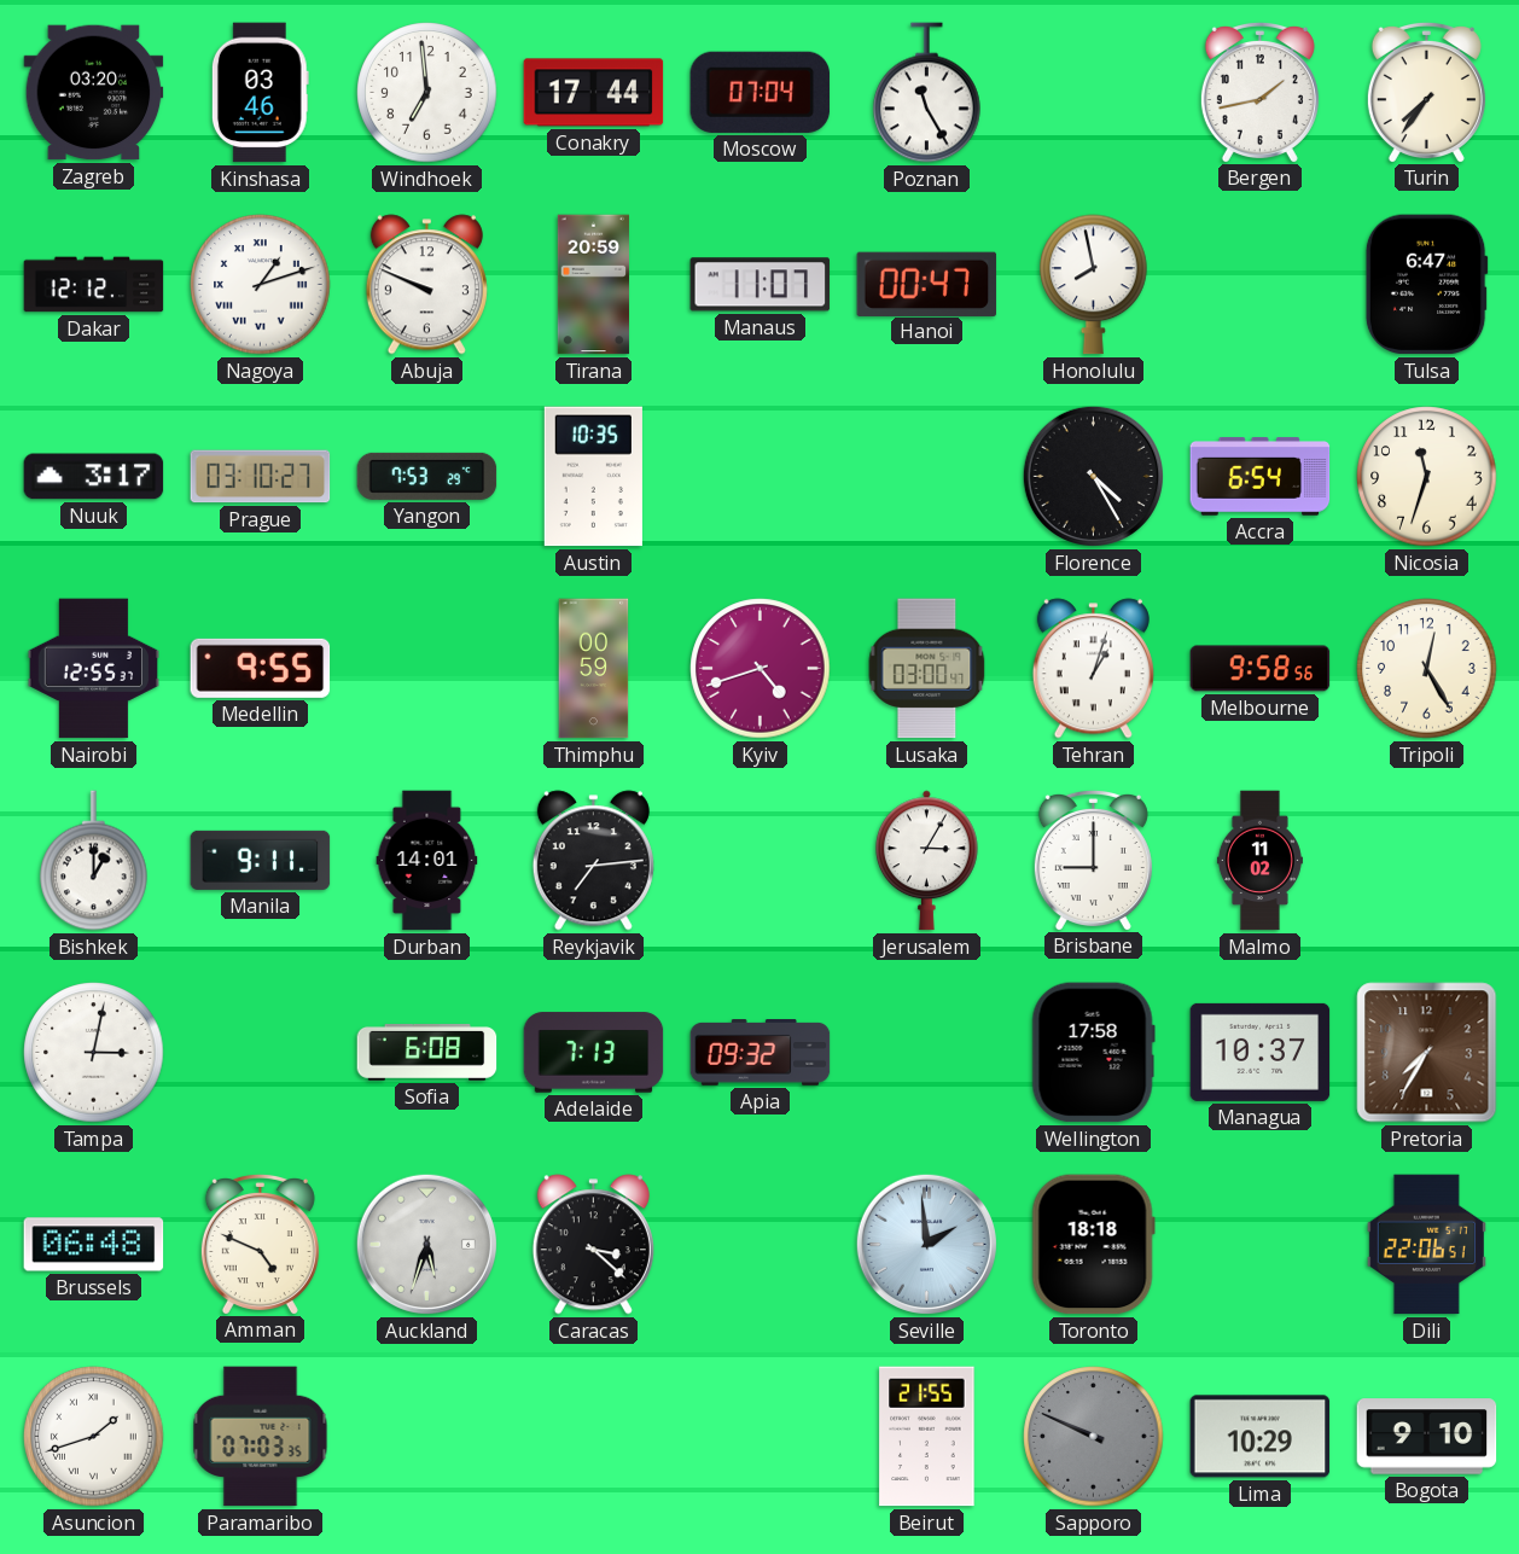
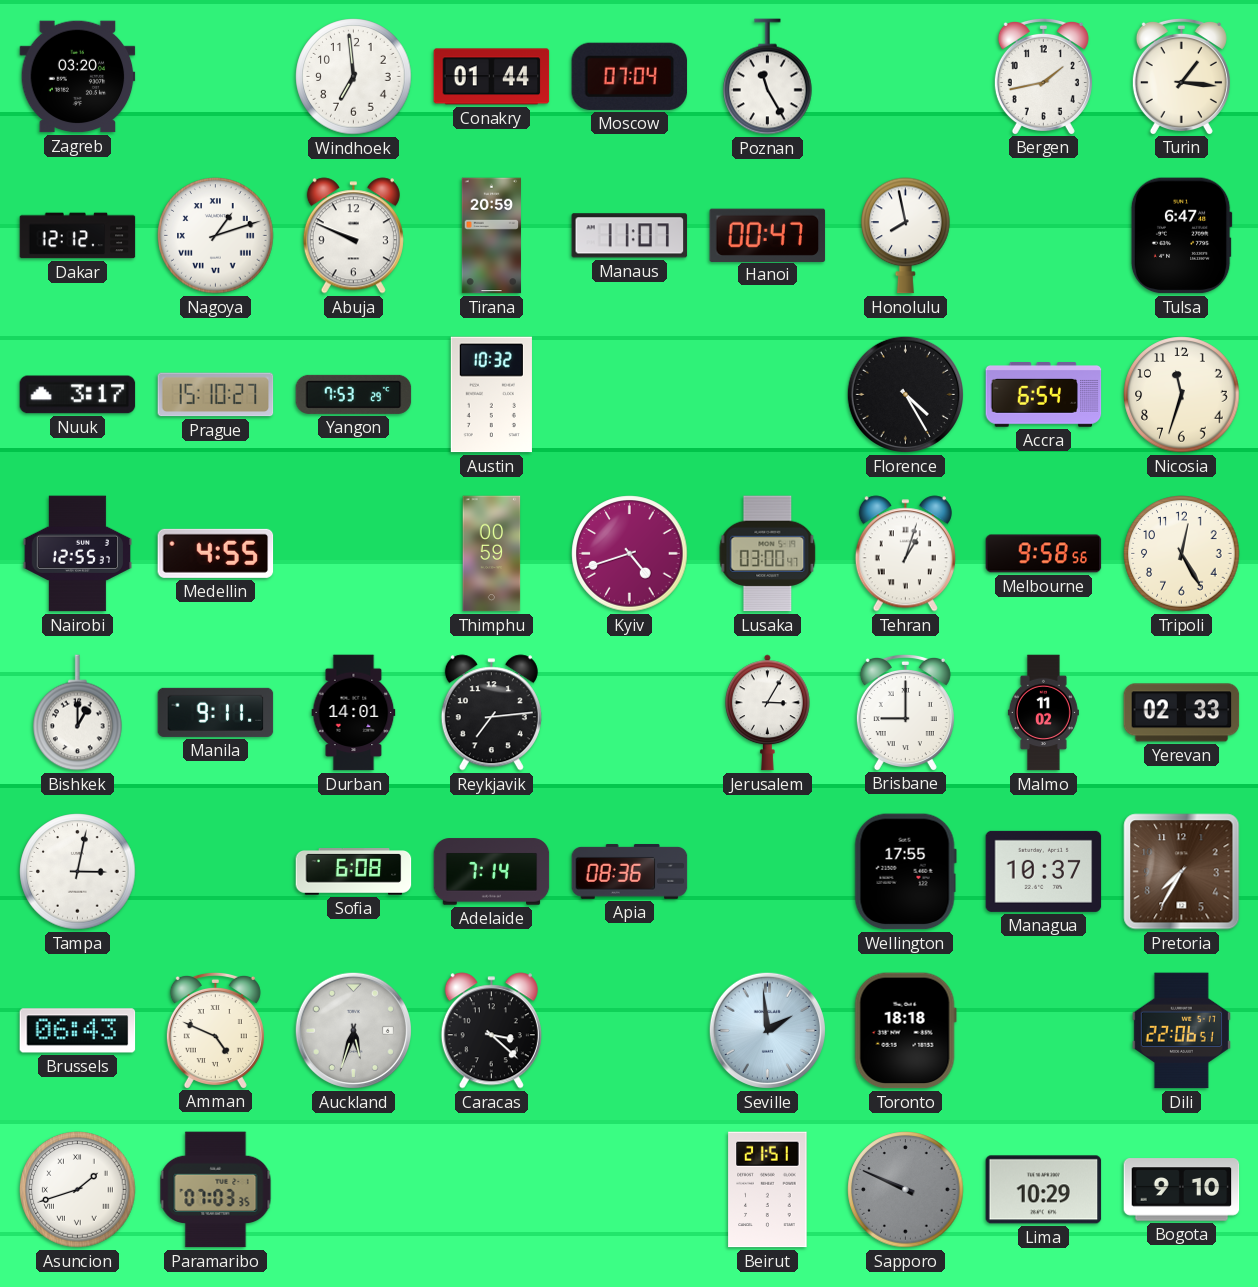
Kinshasa: 03:46 -> none (260, 93)
Conakry: 17:44 -> 01:44 (492, 77)
Turin: 7:36 -> 1:16 (1181, 76)
Prague: 03:10 -> 15:10 (216, 395)
Austin: 10:35 -> 10:32 (491, 395)
Medellin: 9:55 -> 4:55 (216, 553)
Yerevan: none -> 02:33 (1182, 713)
Adelaide: 7:13 -> 7:14 (492, 872)
Apia: 09:32 -> 08:36 (630, 872)
Wellington: 17:58 -> 17:55 (905, 872)
Brussels: 06:48 -> 06:43 (78, 1031)
Beirut: 21:55 -> 21:51 (768, 1190)
